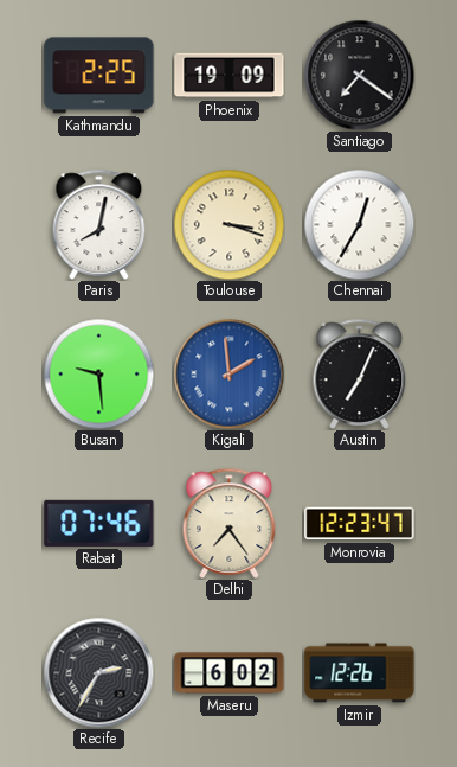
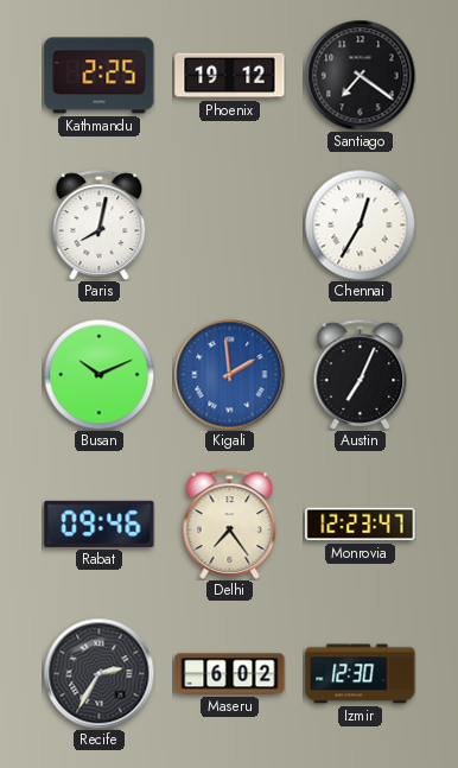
Phoenix: 19:09 -> 19:12 (230, 76)
Toulouse: 3:18 -> none (228, 224)
Busan: 9:29 -> 10:11 (98, 374)
Rabat: 07:46 -> 09:46 (100, 523)
Izmir: 12:26 -> 12:30 (361, 674)
